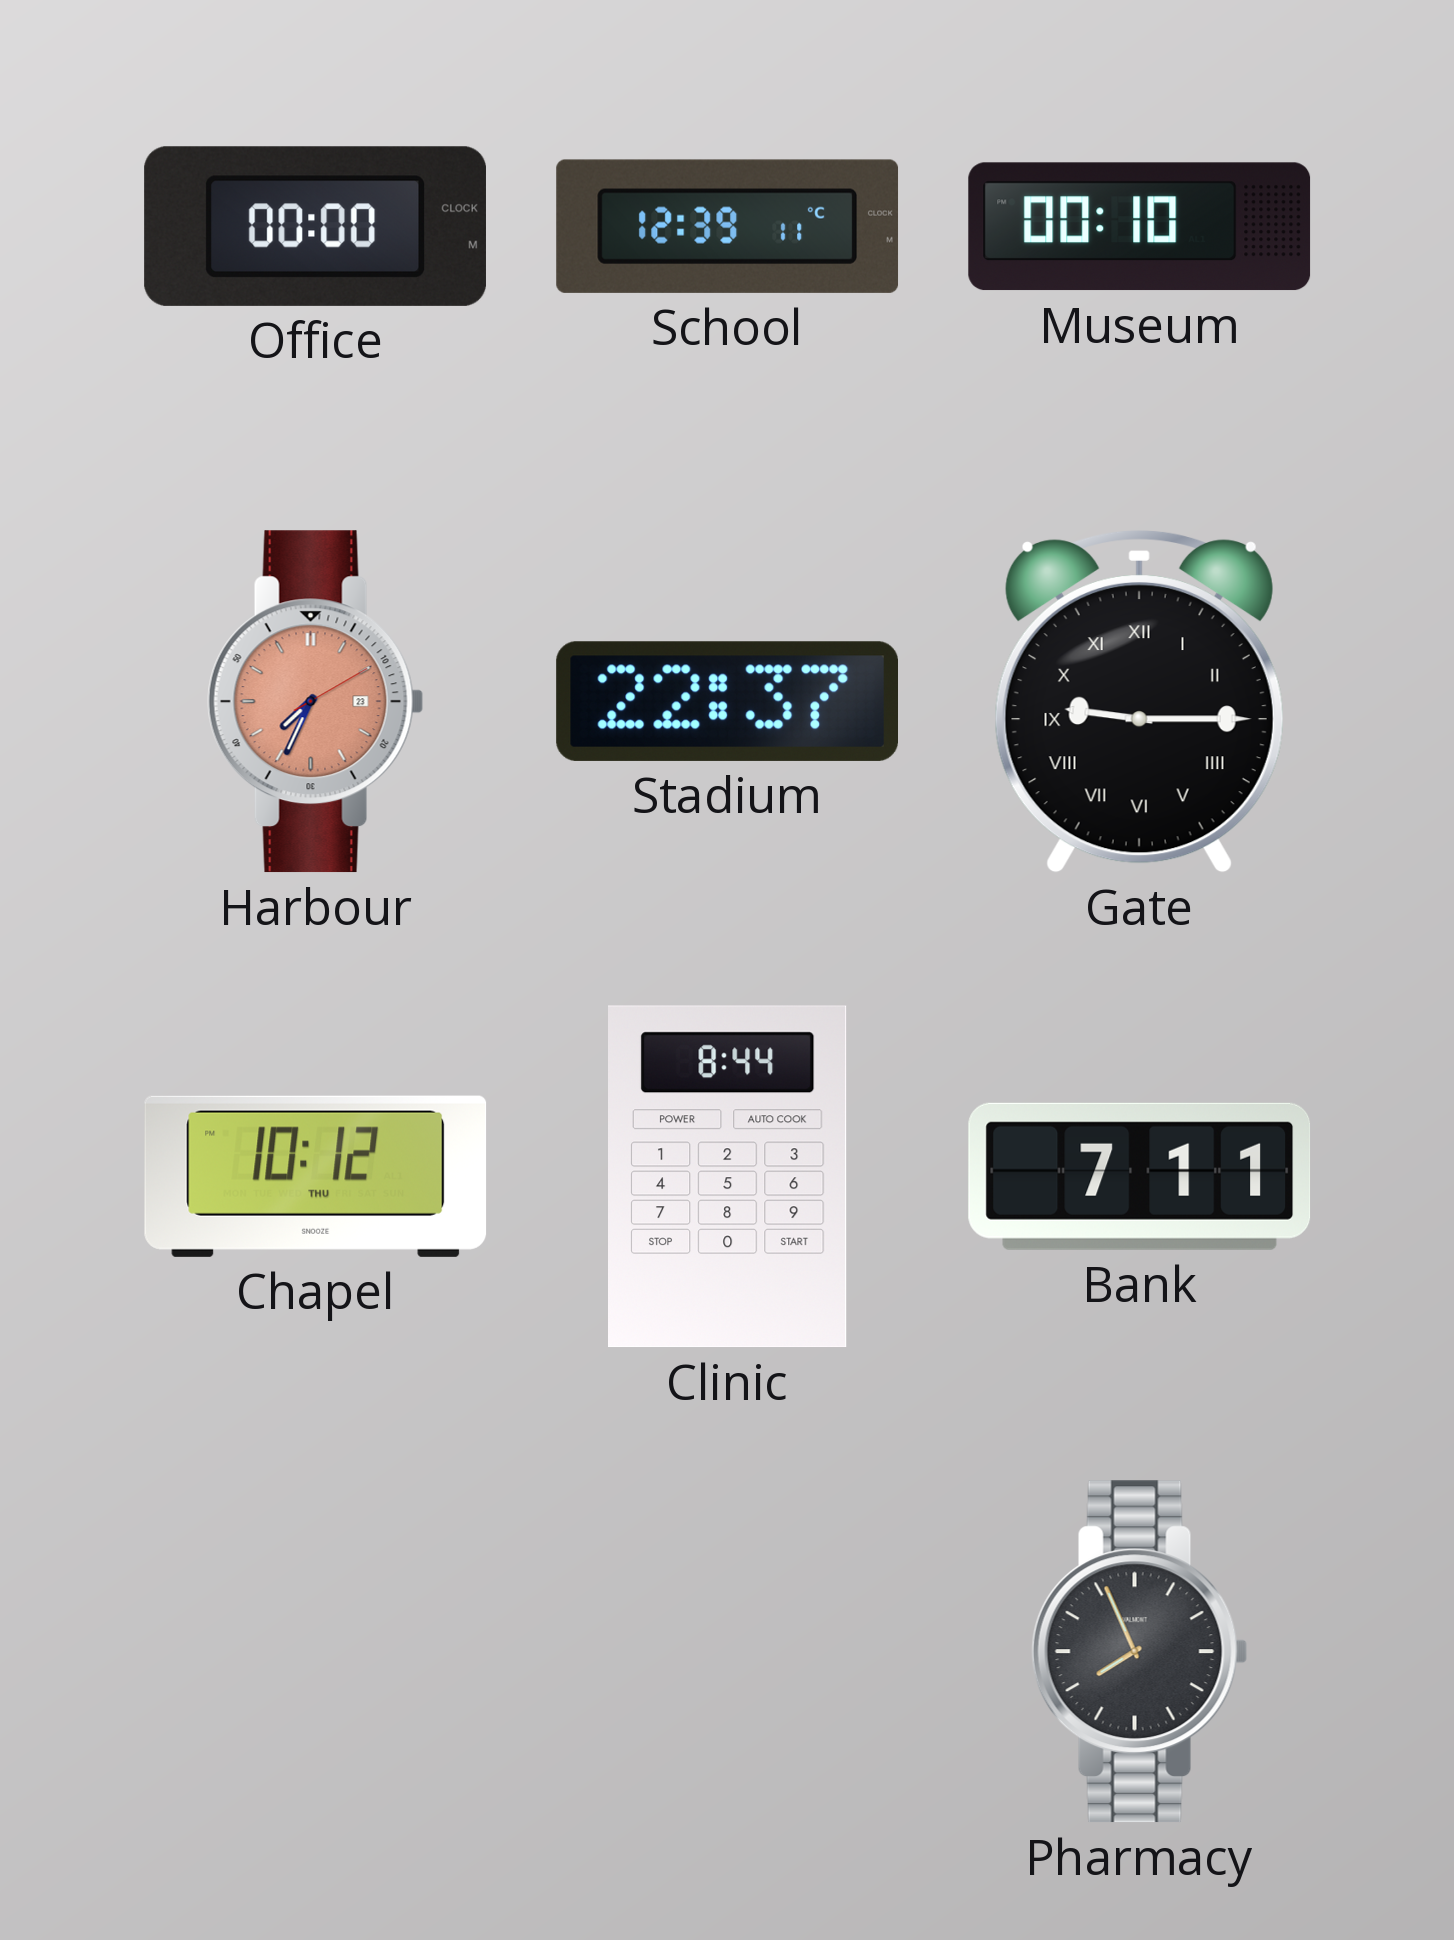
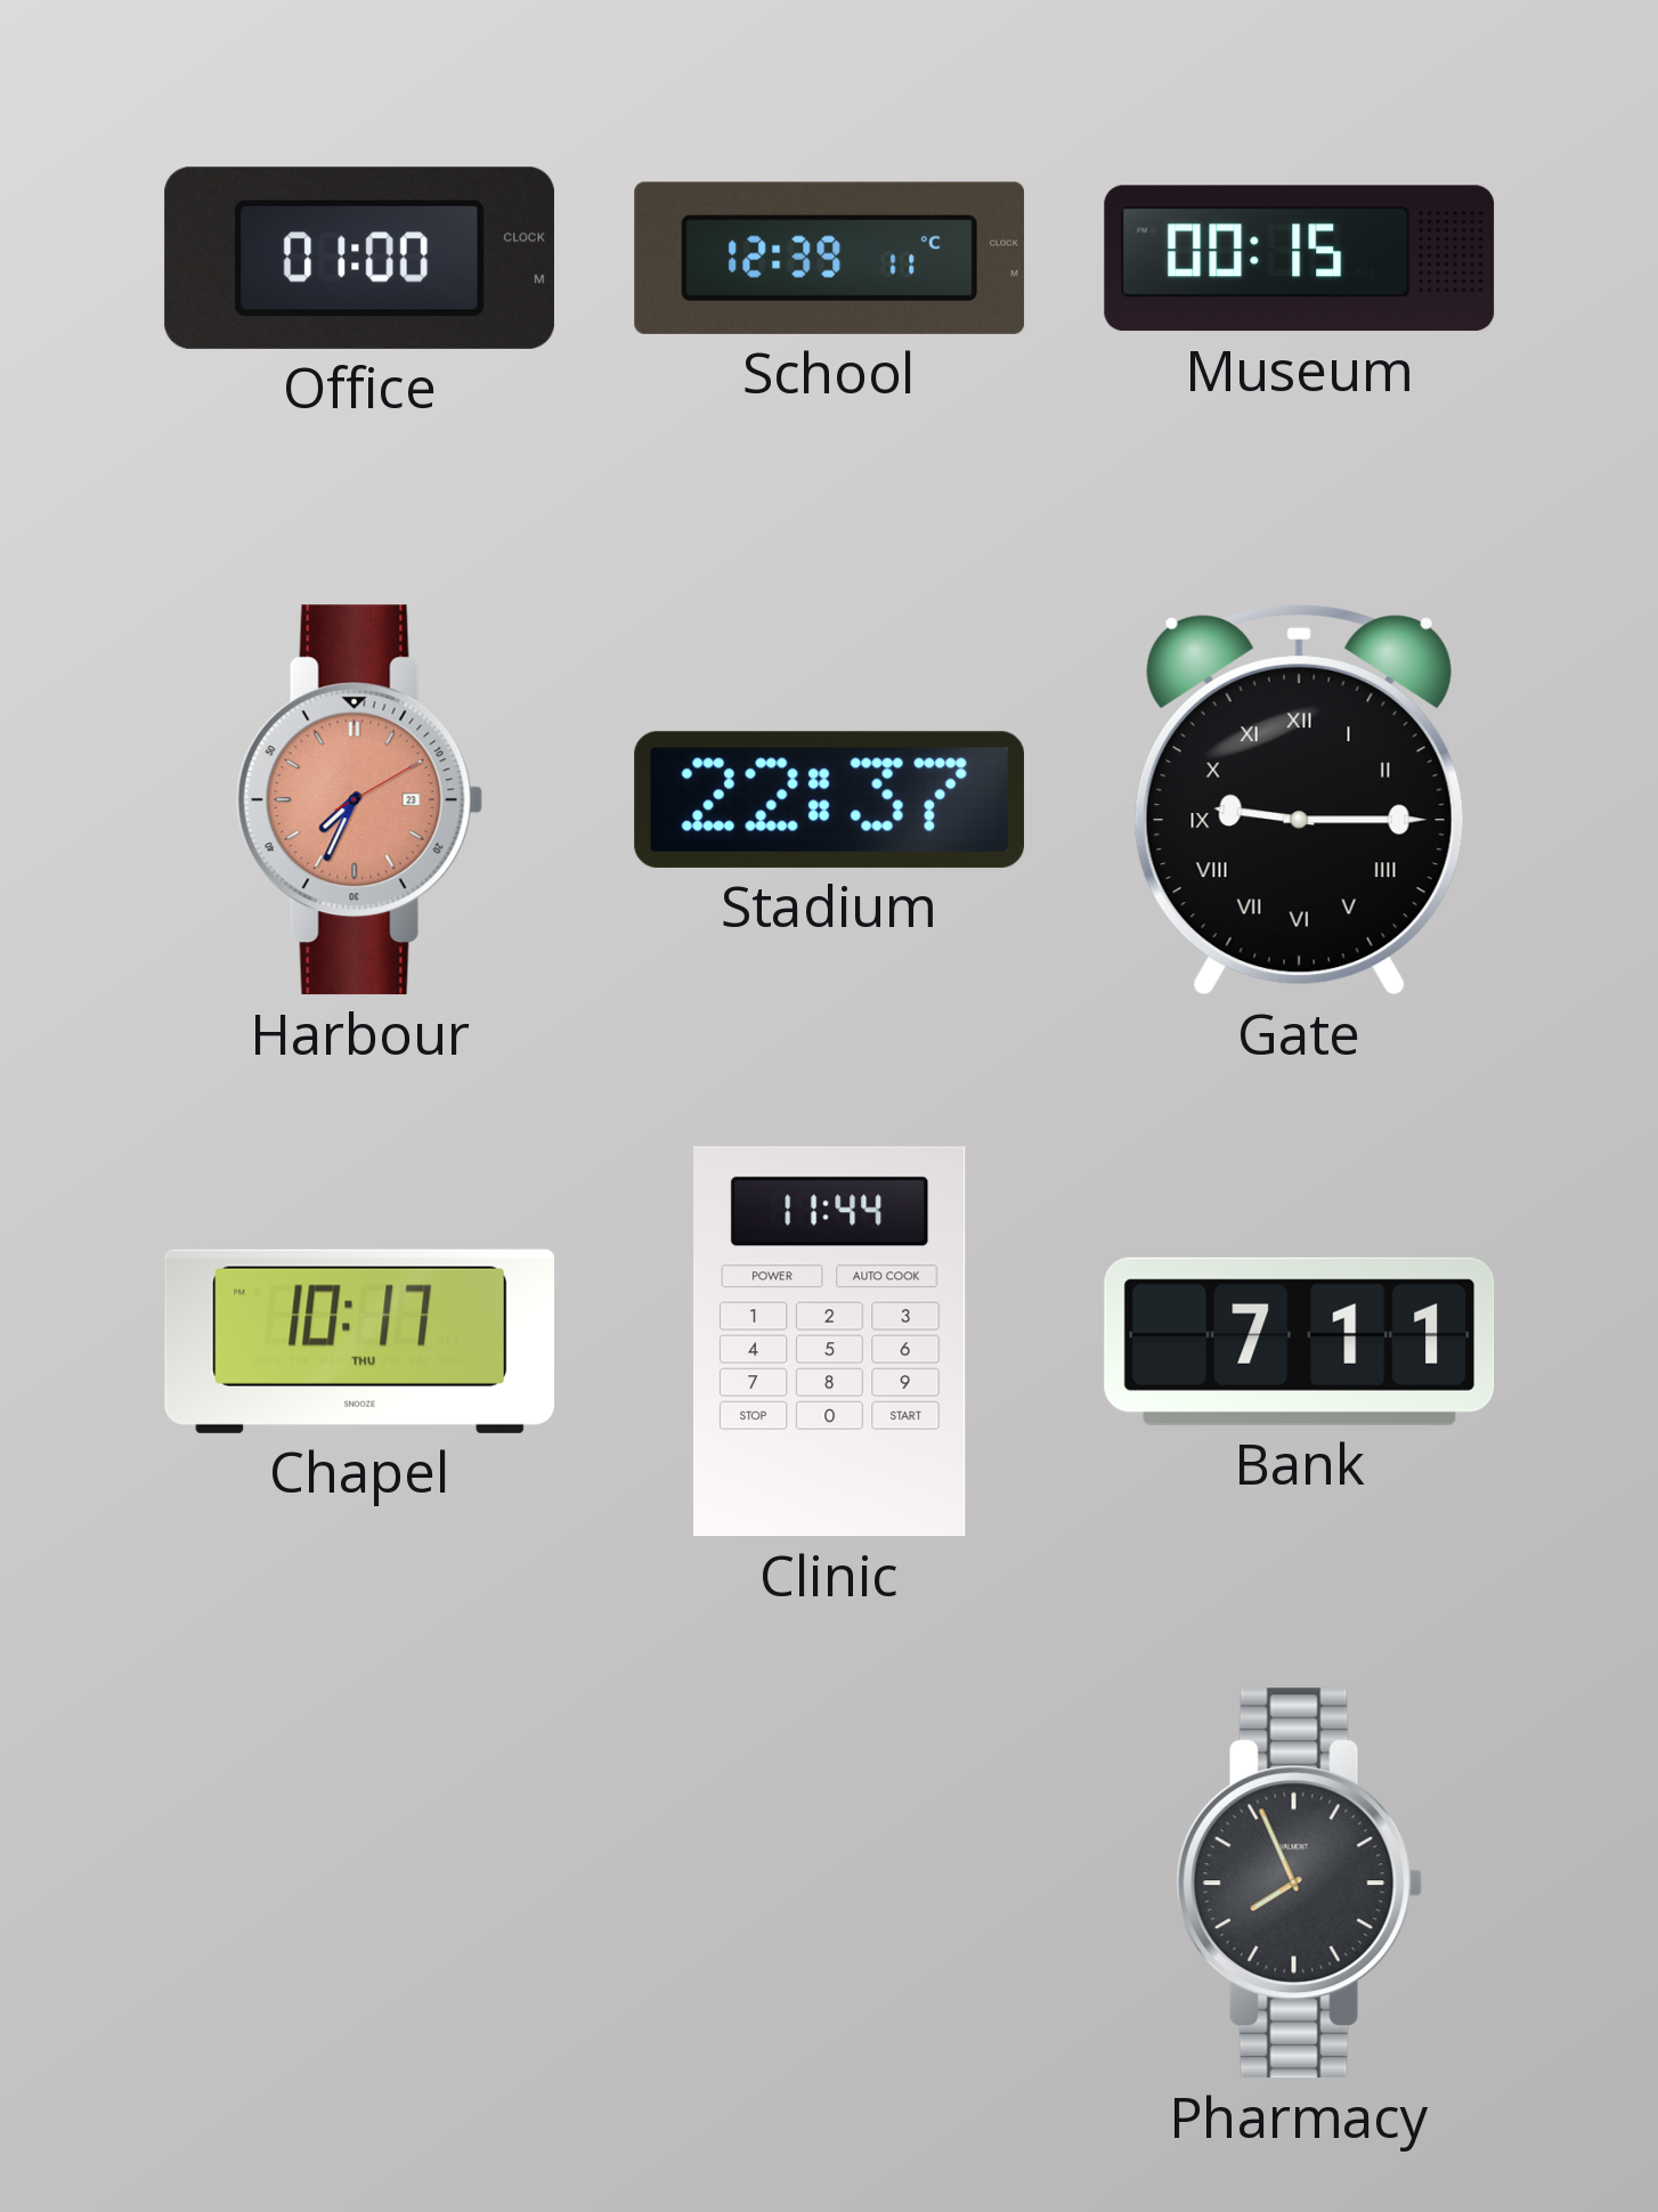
Office: 00:00 -> 01:00 (359, 258)
Museum: 00:10 -> 00:15 (1300, 259)
Chapel: 10:12 -> 10:17 (360, 1341)
Clinic: 8:44 -> 11:44 (829, 1342)
